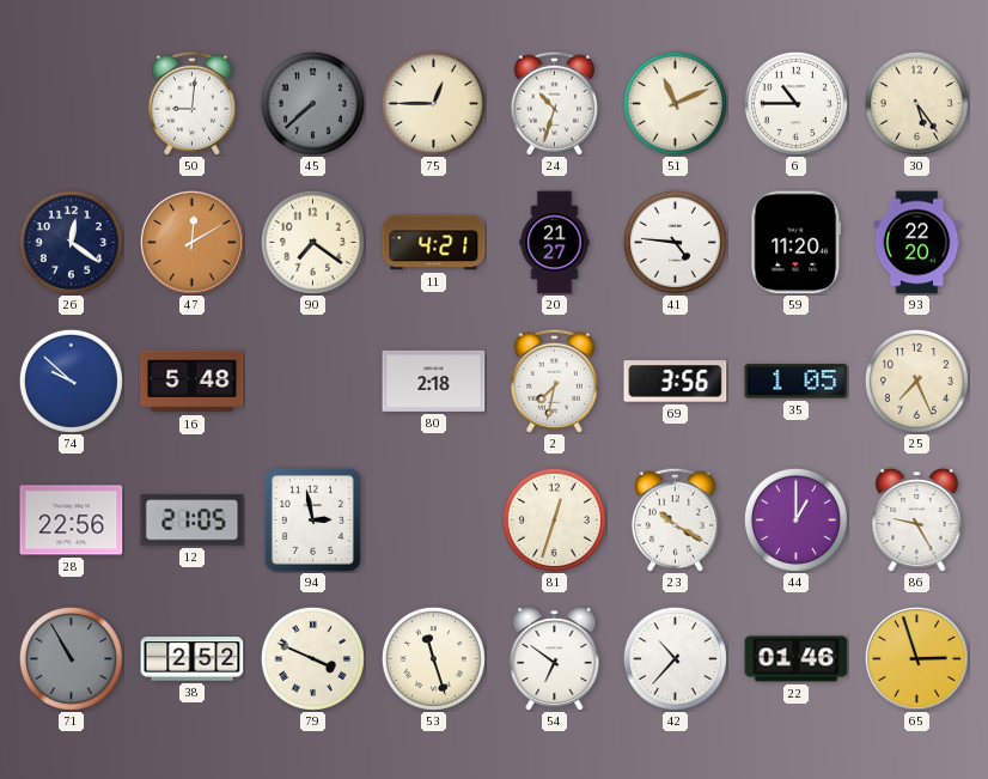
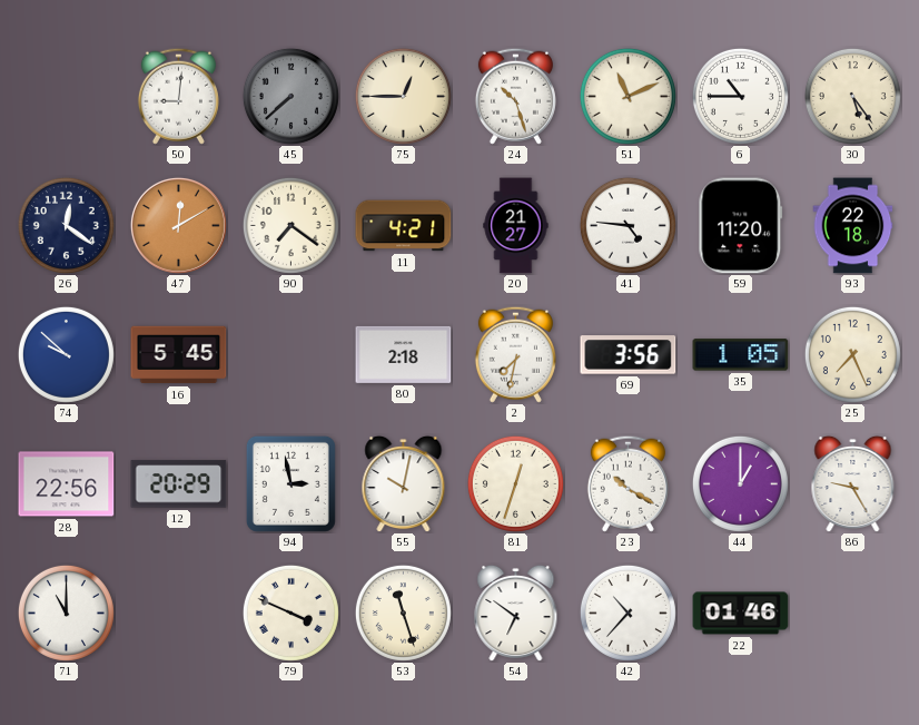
24: 10:33 -> 10:27 (515, 96)
93: 22:20 -> 22:18 (853, 226)
16: 5:48 -> 5:45 (179, 355)
12: 21:05 -> 20:29 (179, 484)
55: none -> 10:02 (404, 483)
71: 10:55 -> 11:00 (66, 613)
71 dial: grey -> white (66, 613)
38: 2:52 -> none (193, 659)
65: 2:57 -> none (916, 658)
